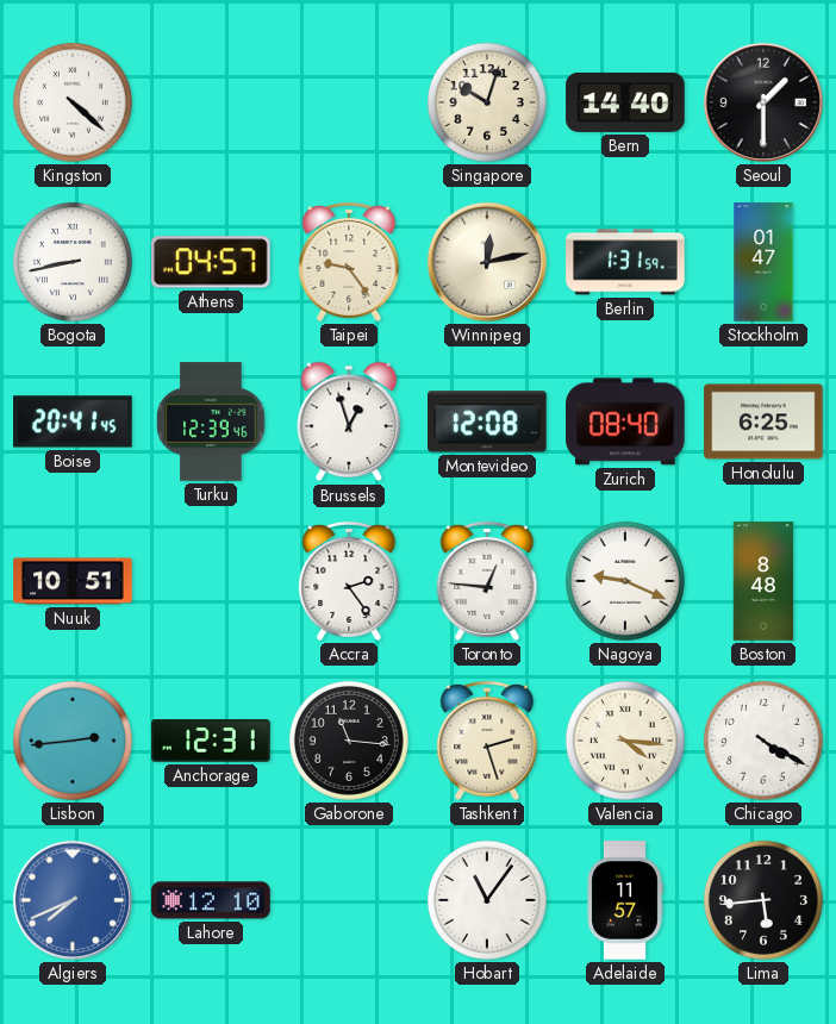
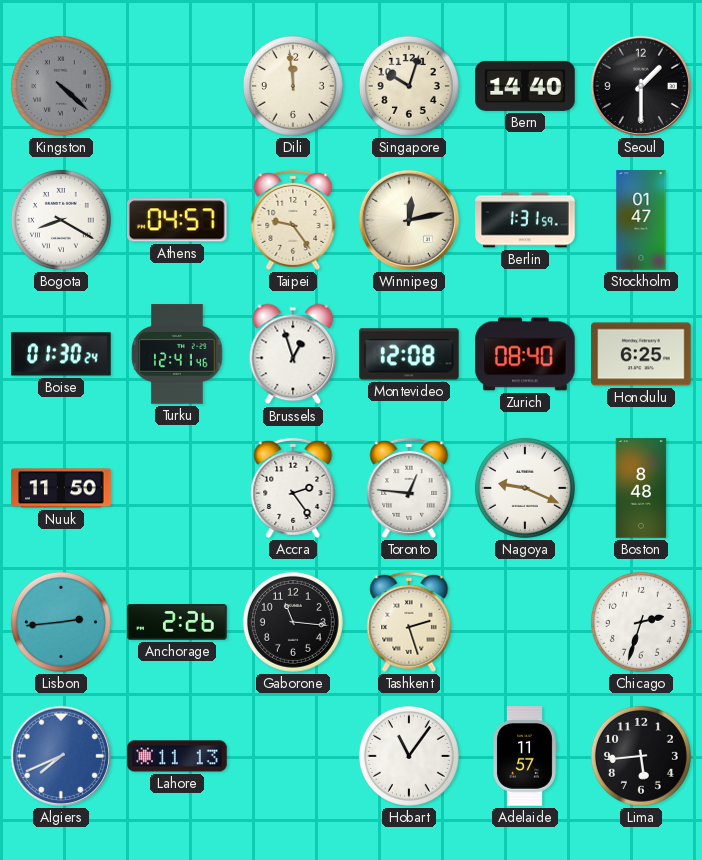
Kingston dial: white -> grey (61, 86)
Dili: none -> 11:59 (293, 86)
Bogota: 8:43 -> 8:20 (61, 220)
Boise: 20:41 -> 01:30 (61, 354)
Turku: 12:39 -> 12:41 (177, 354)
Nuuk: 10:51 -> 11:50 (61, 488)
Anchorage: 12:31 -> 2:26 (177, 622)
Valencia: 4:16 -> none (625, 741)
Chicago: 4:20 -> 2:33 (641, 622)
Lahore: 12:10 -> 11:13 (177, 756)
